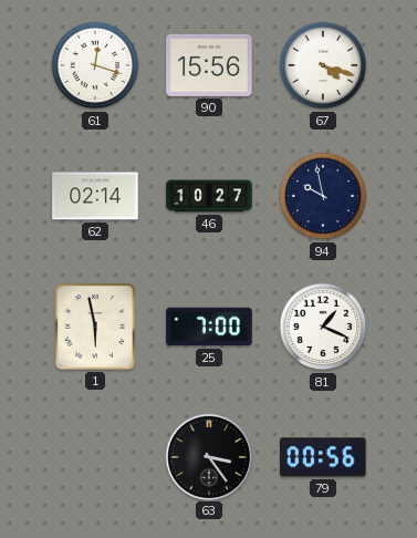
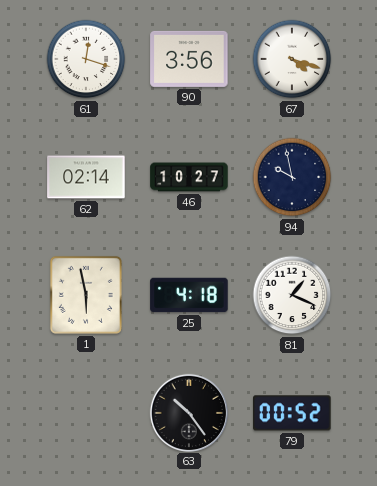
90: 15:56 -> 3:56 (189, 59)
25: 7:00 -> 4:18 (189, 295)
63: 3:24 -> 10:24 (188, 412)
79: 00:56 -> 00:52 (292, 413)
